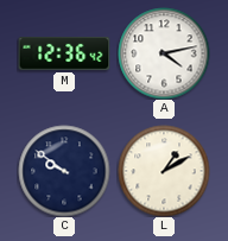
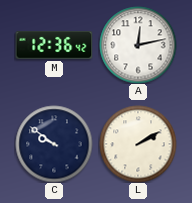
A: 4:13 -> 12:13 (138, 45)
L: 1:10 -> 2:10 (138, 144)
